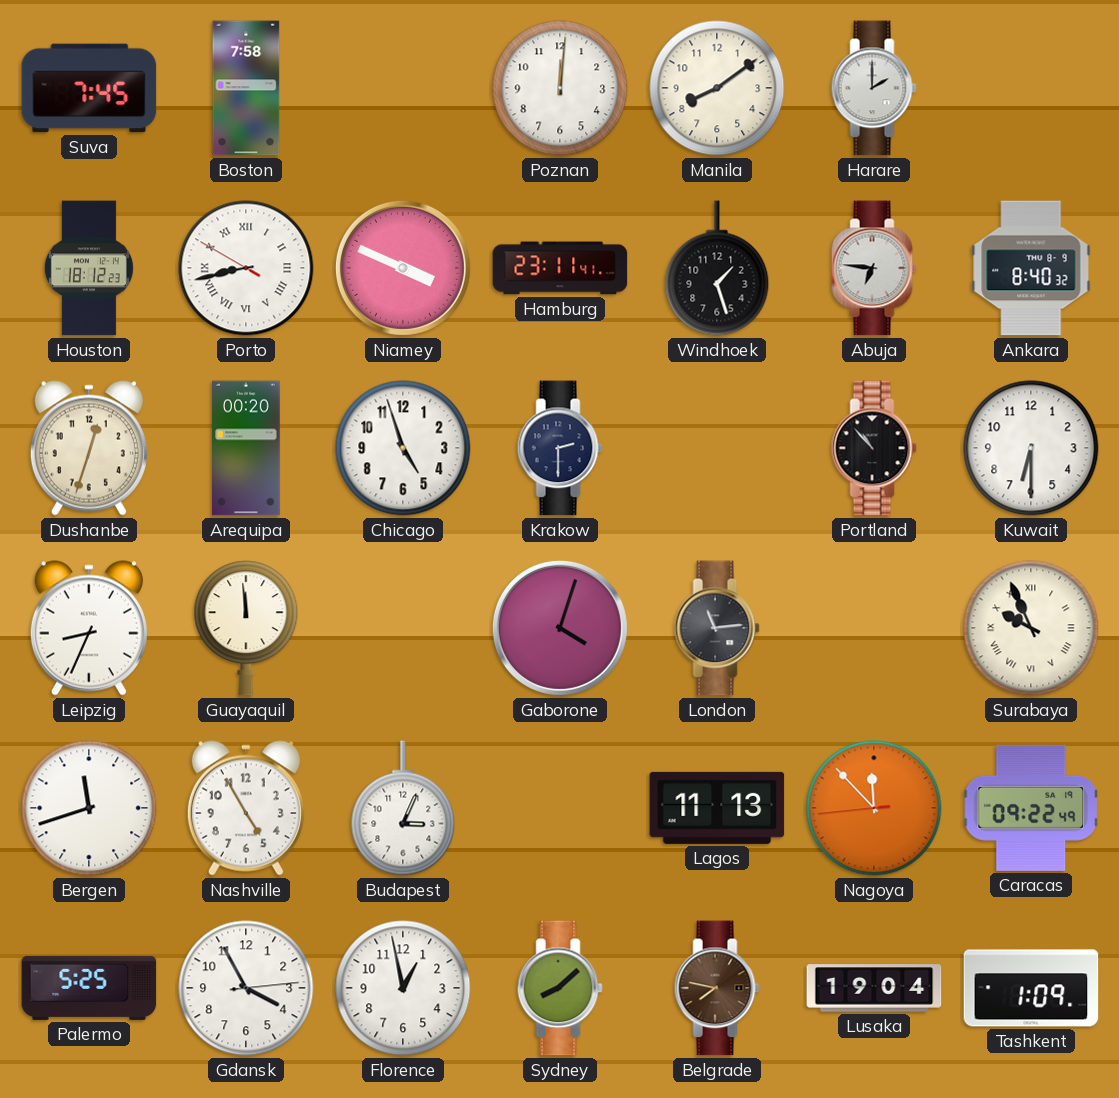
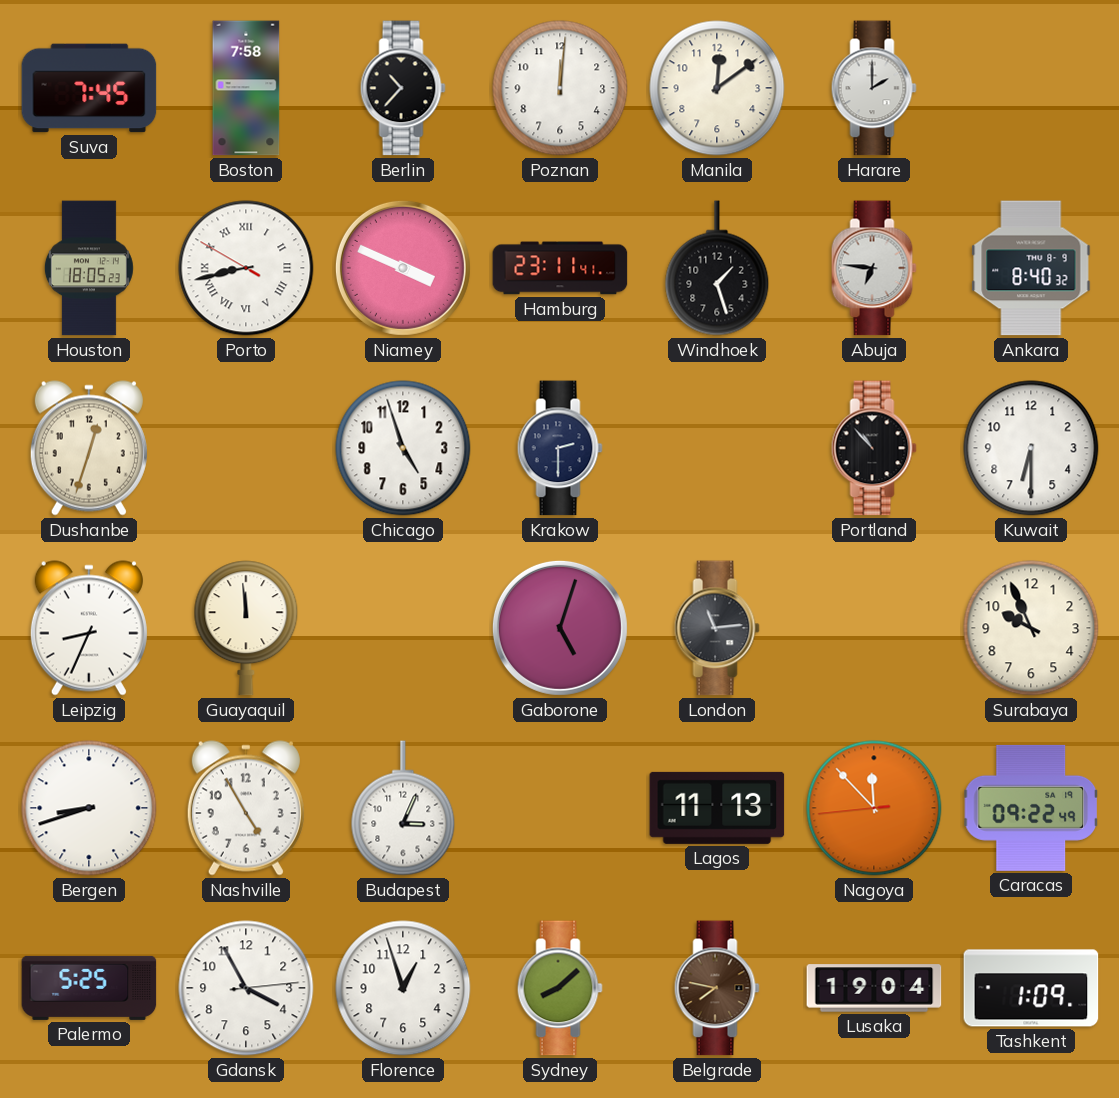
Berlin: none -> 10:37 (403, 88)
Manila: 8:09 -> 12:09 (717, 88)
Houston: 18:12 -> 18:05 (89, 268)
Arequipa: 00:20 -> none (246, 448)
Gaborone: 4:03 -> 5:03 (560, 628)
Surabaya numerals: Roman -> Arabic (1031, 628)
Bergen: 11:42 -> 8:42 (89, 808)
Florence: 12:58 -> 12:57 (403, 988)
